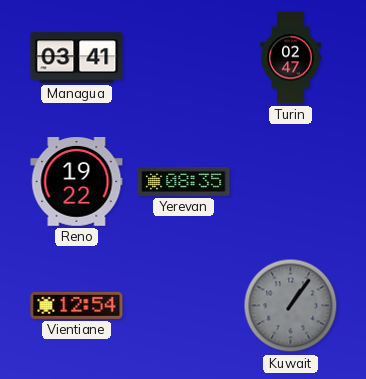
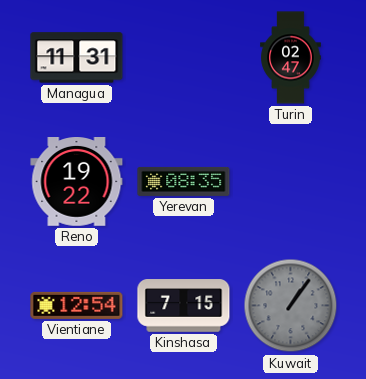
Managua: 03:41 -> 11:31 (77, 58)
Kinshasa: none -> 7:15 (184, 306)
